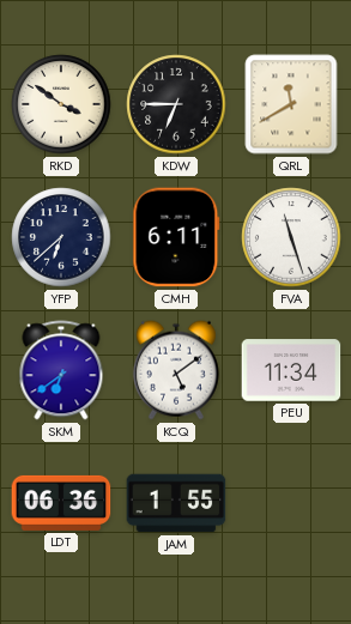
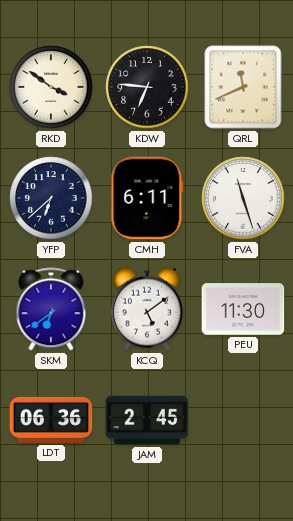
KDW: 6:45 -> 6:46 (147, 87)
QRL: 11:40 -> 11:41 (243, 87)
PEU: 11:34 -> 11:30 (243, 309)
JAM: 1:55 -> 2:45 (147, 420)
